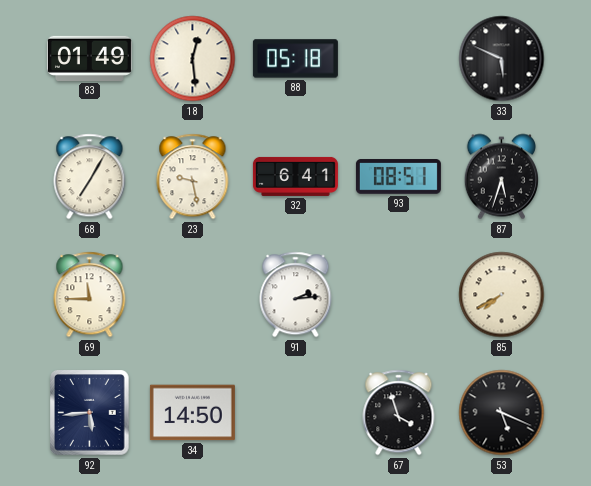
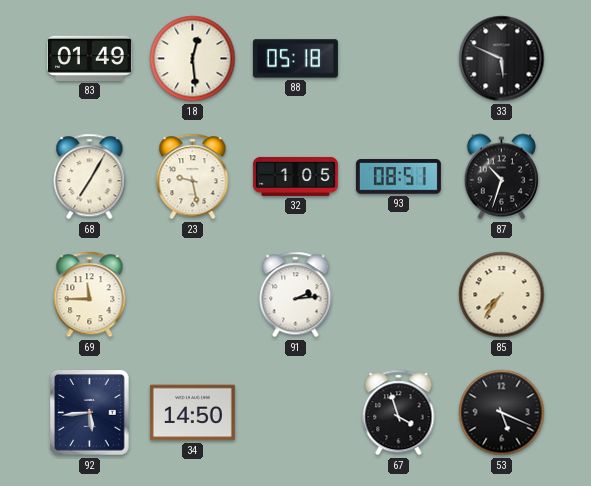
32: 6:41 -> 1:05 (295, 176)
87: 5:33 -> 10:33 (501, 177)
85: 7:40 -> 7:36 (502, 295)
